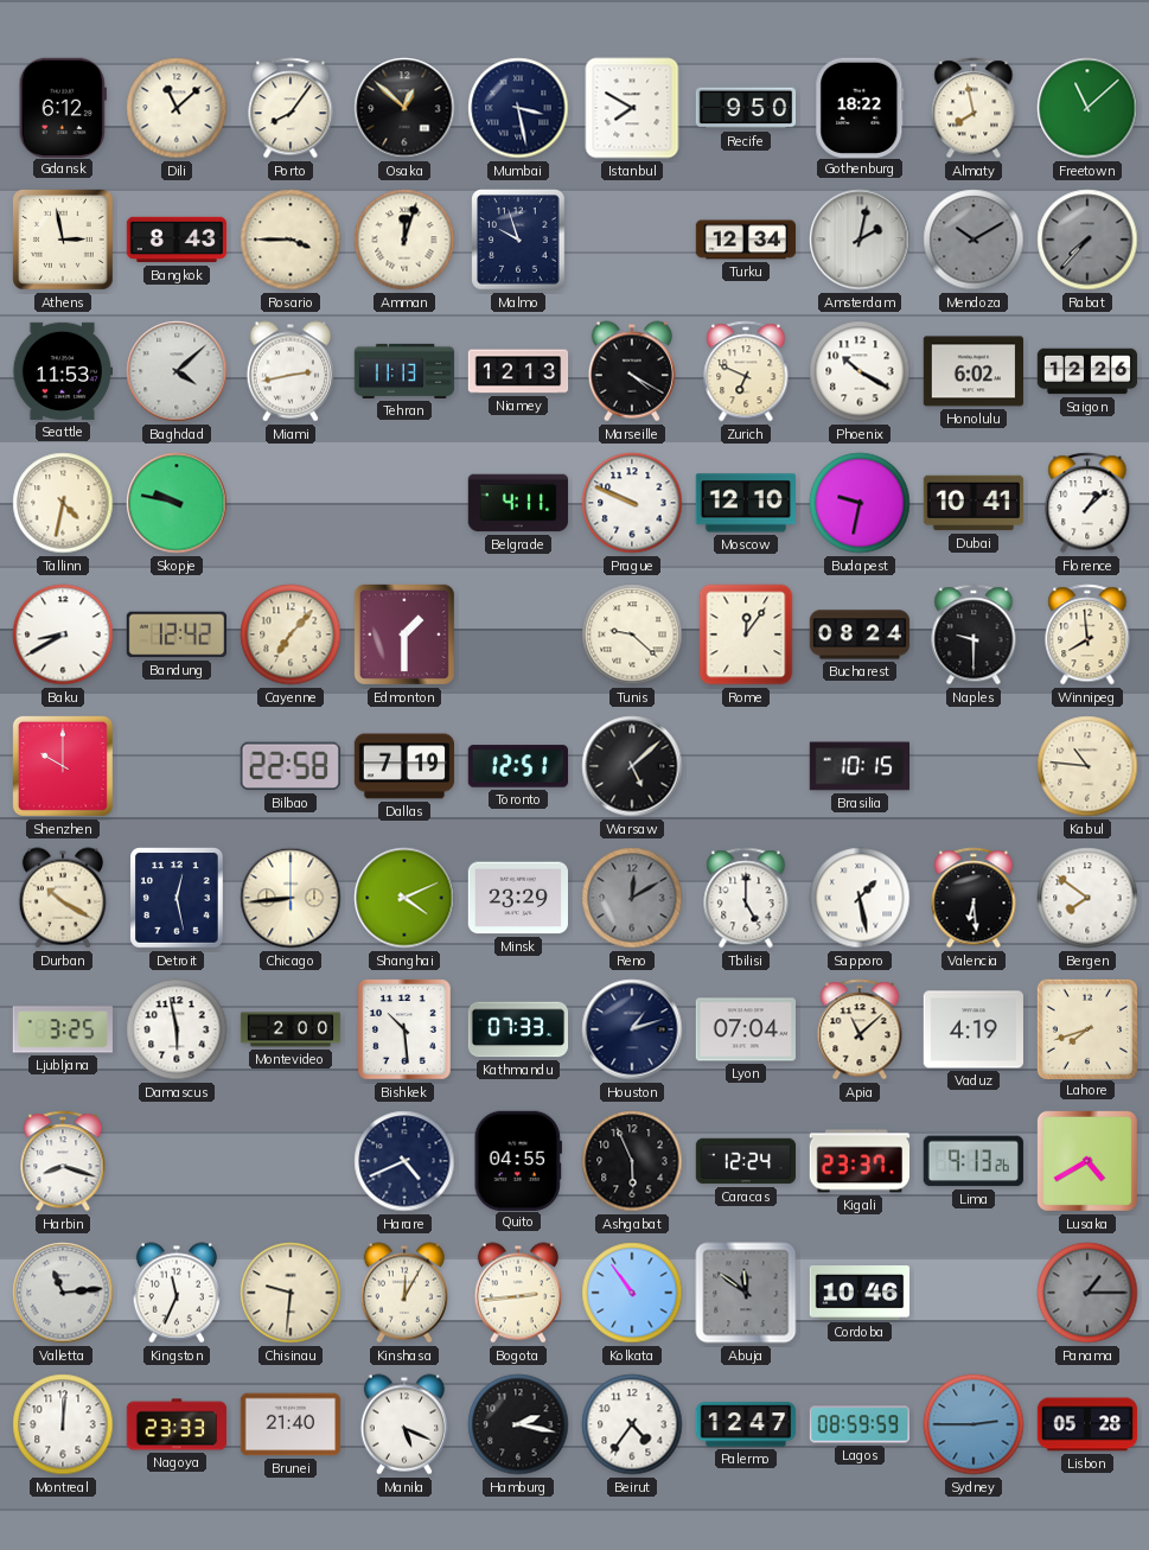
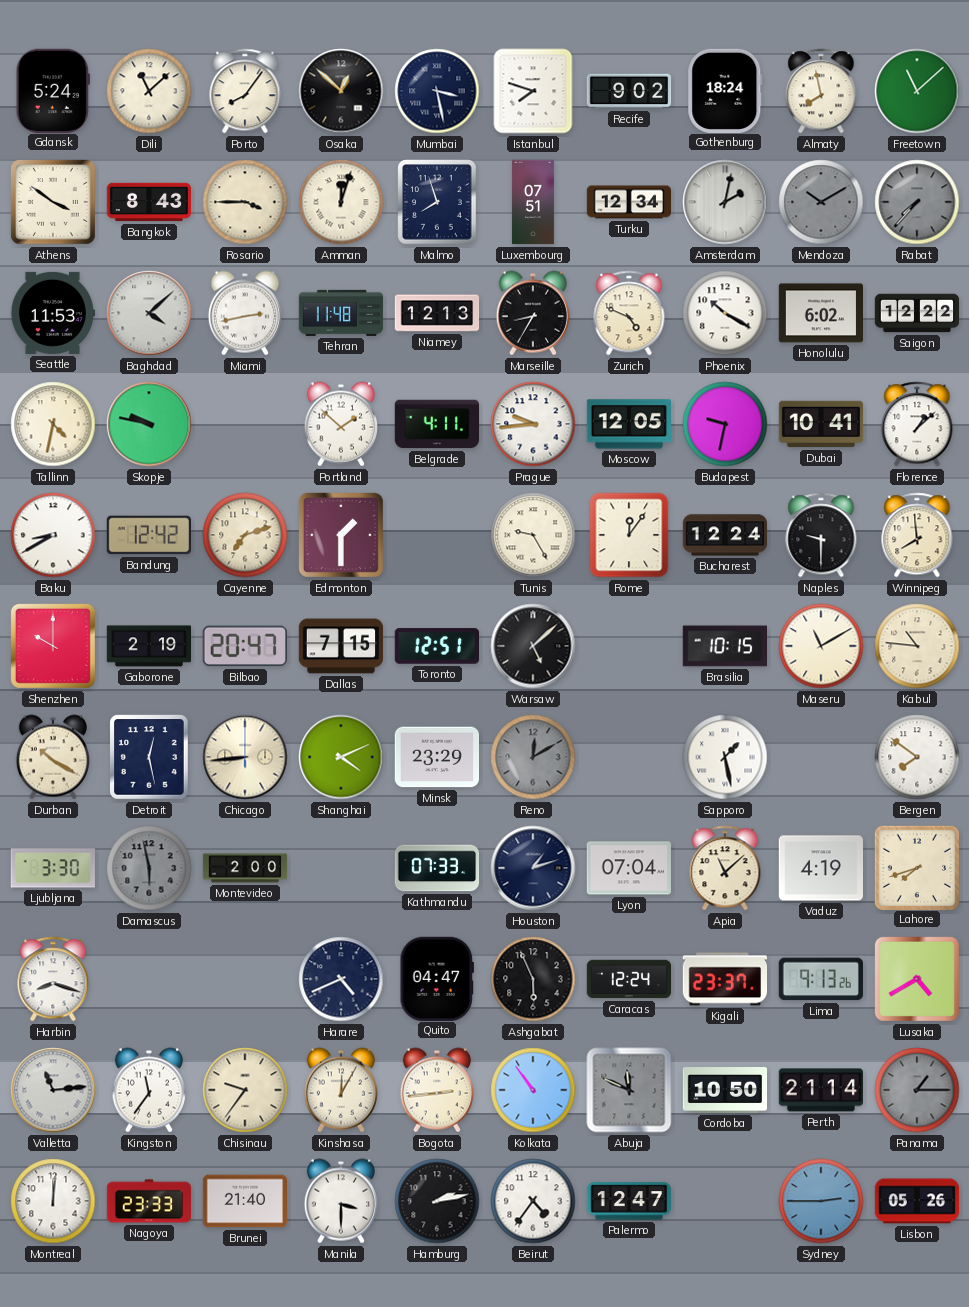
Gdansk: 6:12 -> 5:24 (53, 90)
Istanbul: 7:50 -> 7:48 (533, 91)
Recife: 9:50 -> 9:02 (629, 91)
Gothenburg: 18:22 -> 18:24 (725, 90)
Athens: 2:58 -> 3:51 (54, 203)
Malmo: 9:57 -> 7:57 (437, 202)
Luxembourg: none -> 07:51 (533, 202)
Tehran: 11:13 -> 11:48 (341, 313)
Marseille: 4:20 -> 8:35 (532, 313)
Zurich: 6:49 -> 4:49 (629, 313)
Saigon: 12:26 -> 12:22 (917, 313)
Portland: none -> 1:52 (340, 424)
Prague: 9:49 -> 9:44 (533, 424)
Moscow: 12:10 -> 12:05 (628, 424)
Cayenne: 7:07 -> 7:12 (245, 535)
Tunis: 9:22 -> 9:25 (533, 535)
Bucharest: 08:24 -> 12:24 (725, 535)
Gaborone: none -> 2:19 (149, 646)
Bilbao: 22:58 -> 20:47 (245, 646)
Dallas: 7:19 -> 7:15 (341, 646)
Maseru: none -> 11:10 (821, 646)
Tbilisi: 5:00 -> none (746, 898)
Valencia: 6:29 -> none (974, 898)
Ljubljana: 3:25 -> 3:30 (53, 868)
Damascus dial: white -> grey (149, 868)
Bishkek: 10:29 -> none (404, 1029)
Quito: 04:55 -> 04:47 (436, 978)
Kingston: 11:34 -> 11:36 (148, 1090)
Chisinau: 9:31 -> 9:36 (245, 1090)
Abuja: 11:51 -> 11:49 (629, 1090)
Cordoba: 10:46 -> 10:50 (725, 1091)
Perth: none -> 21:14 (820, 1090)
Manila: 5:19 -> 3:30 (340, 1201)
Hamburg: 2:17 -> 2:13 (437, 1201)
Lagos: 08:59 -> none (858, 1424)
Lisbon: 05:28 -> 05:26 (917, 1201)
